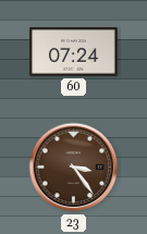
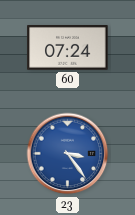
23 dial: brown -> blue (68, 154)
